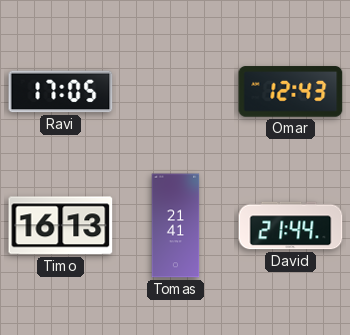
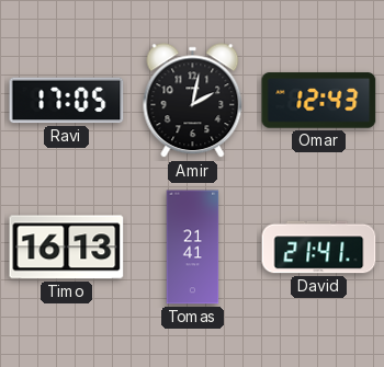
Amir: none -> 2:02 (193, 101)
David: 21:44 -> 21:41 (319, 248)
